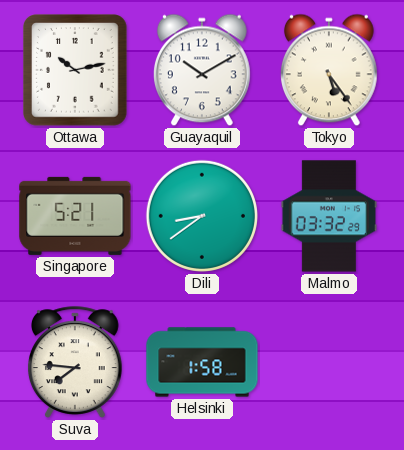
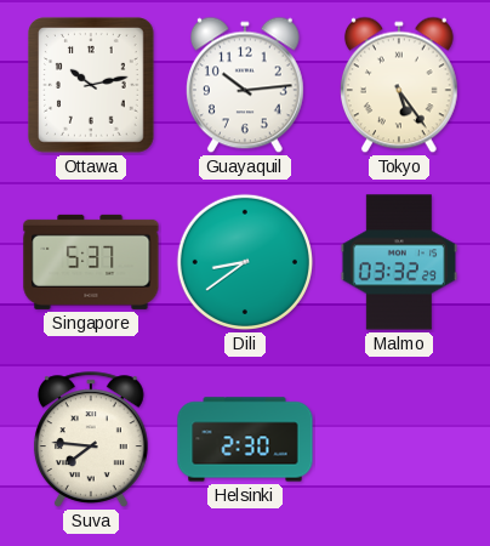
Guayaquil: 10:10 -> 10:14 (245, 85)
Singapore: 5:21 -> 5:37 (91, 262)
Helsinki: 1:58 -> 2:30 (245, 439)
